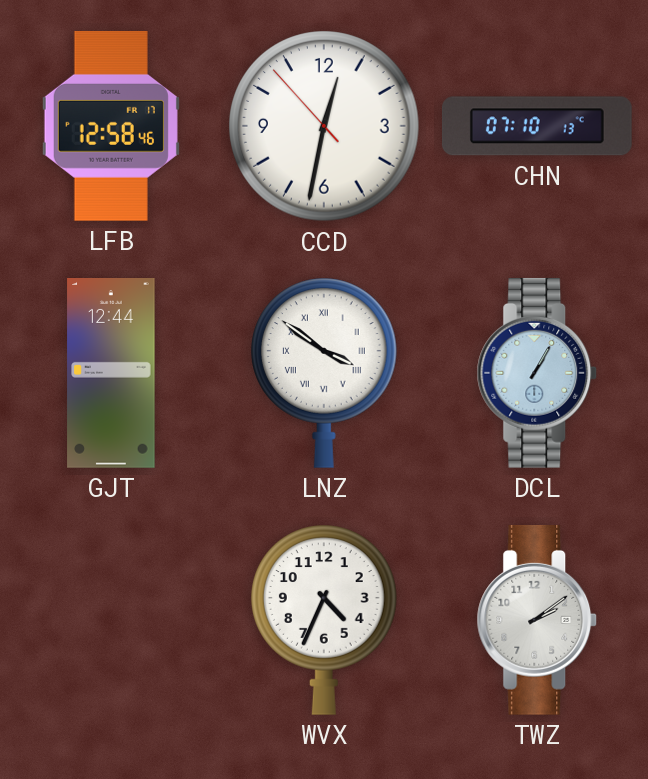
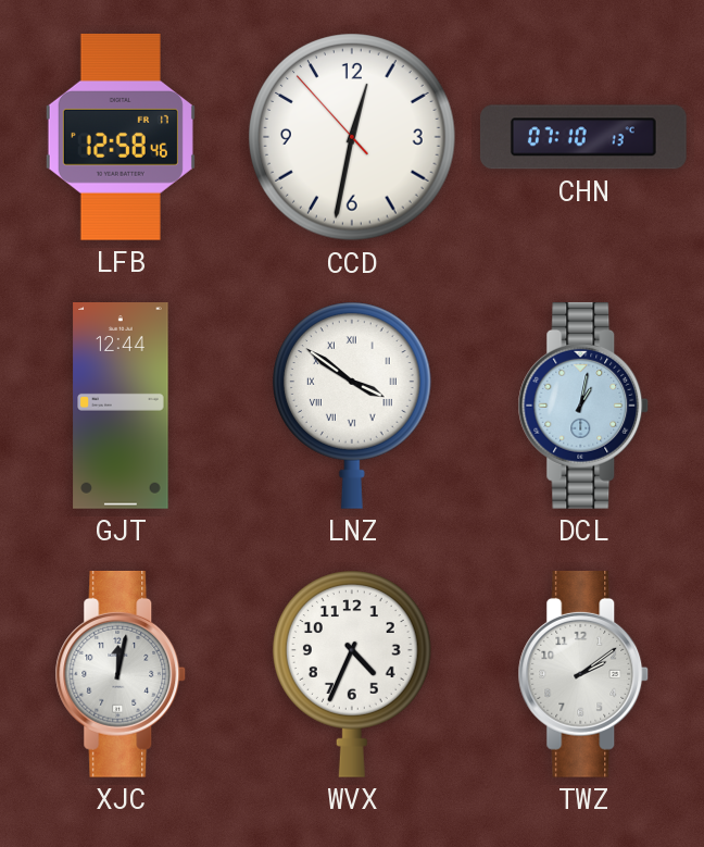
DCL: 1:05 -> 1:02 (583, 406)
XJC: none -> 12:02 (121, 674)
